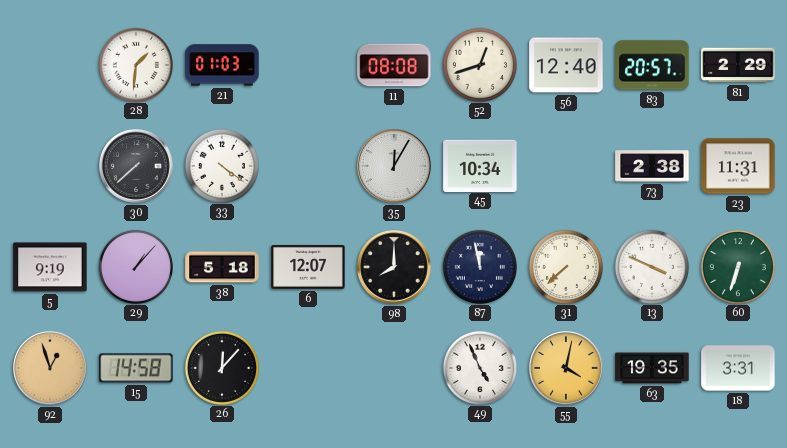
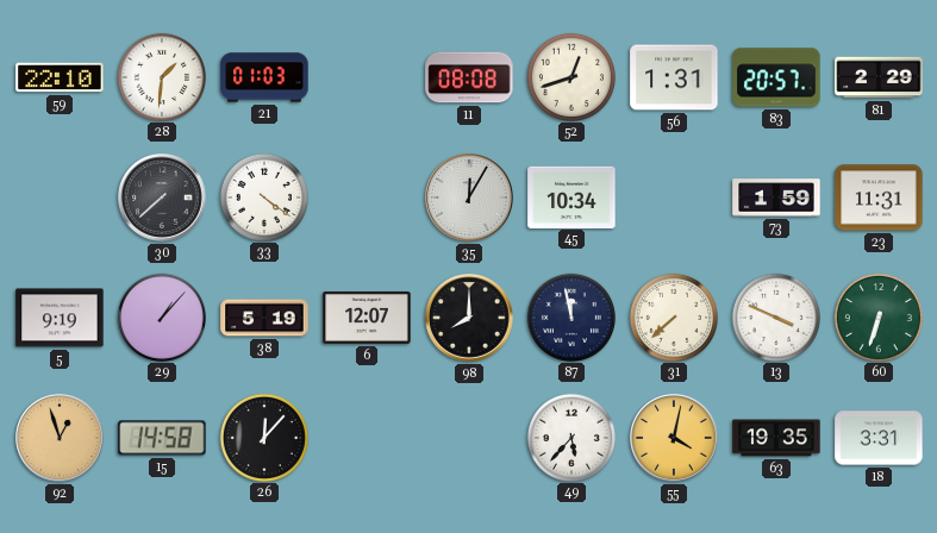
59: none -> 22:10 (60, 77)
56: 12:40 -> 1:31 (674, 77)
73: 2:38 -> 1:59 (776, 197)
38: 5:18 -> 5:19 (264, 318)
49: 4:56 -> 5:37 (570, 437)
